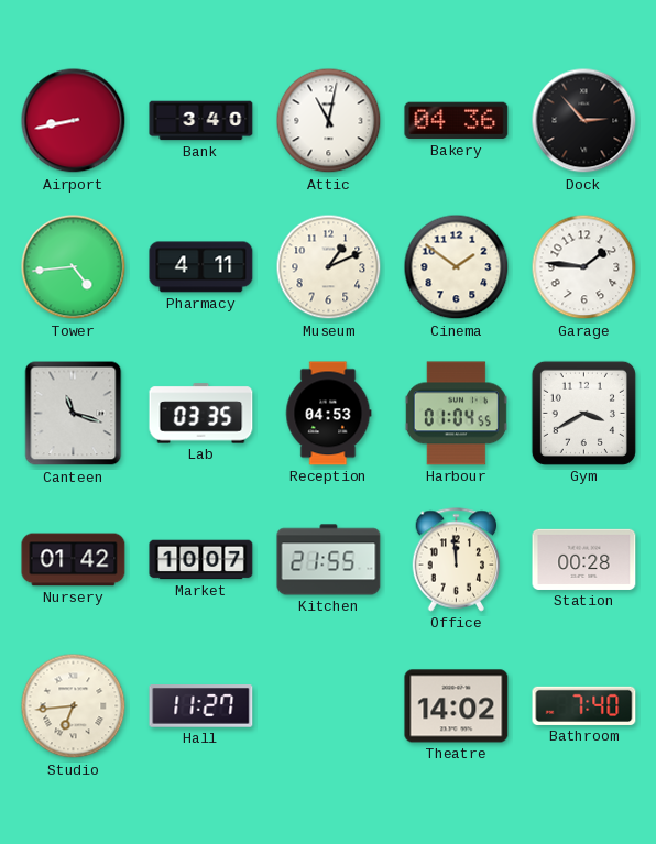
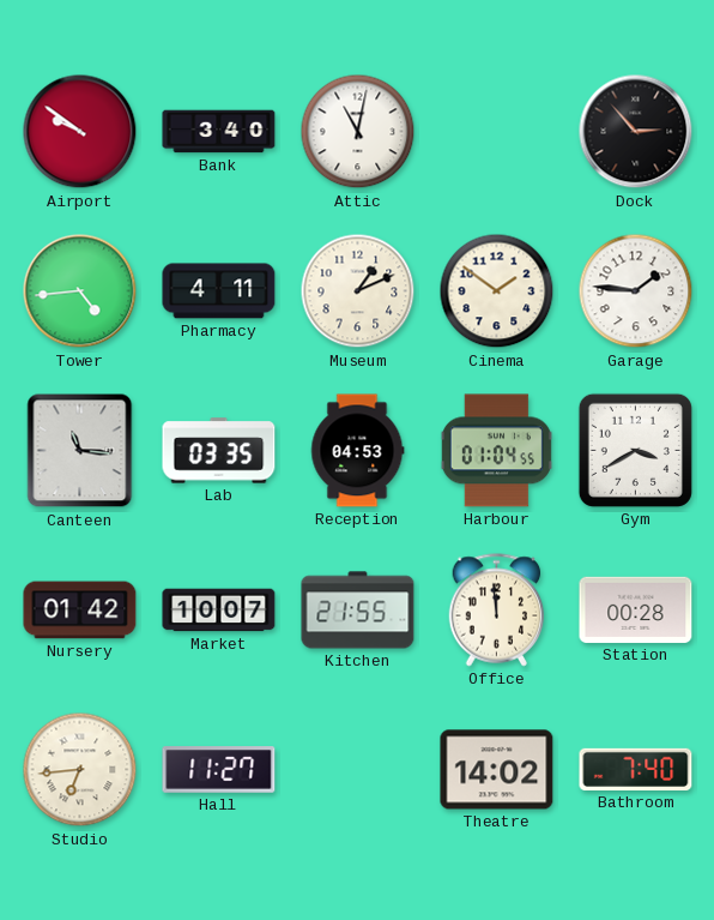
Airport: 8:43 -> 9:51 (80, 132)
Bakery: 04:36 -> none (457, 121)
Canteen: 11:18 -> 11:16 (80, 451)
